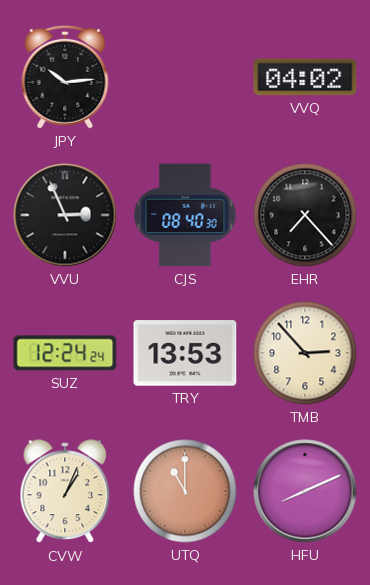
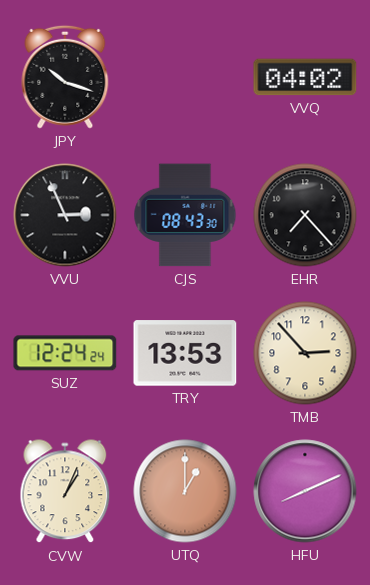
JPY: 10:14 -> 10:18 (65, 77)
CJS: 08:40 -> 08:43 (185, 215)
UTQ: 11:00 -> 1:00 (185, 491)
